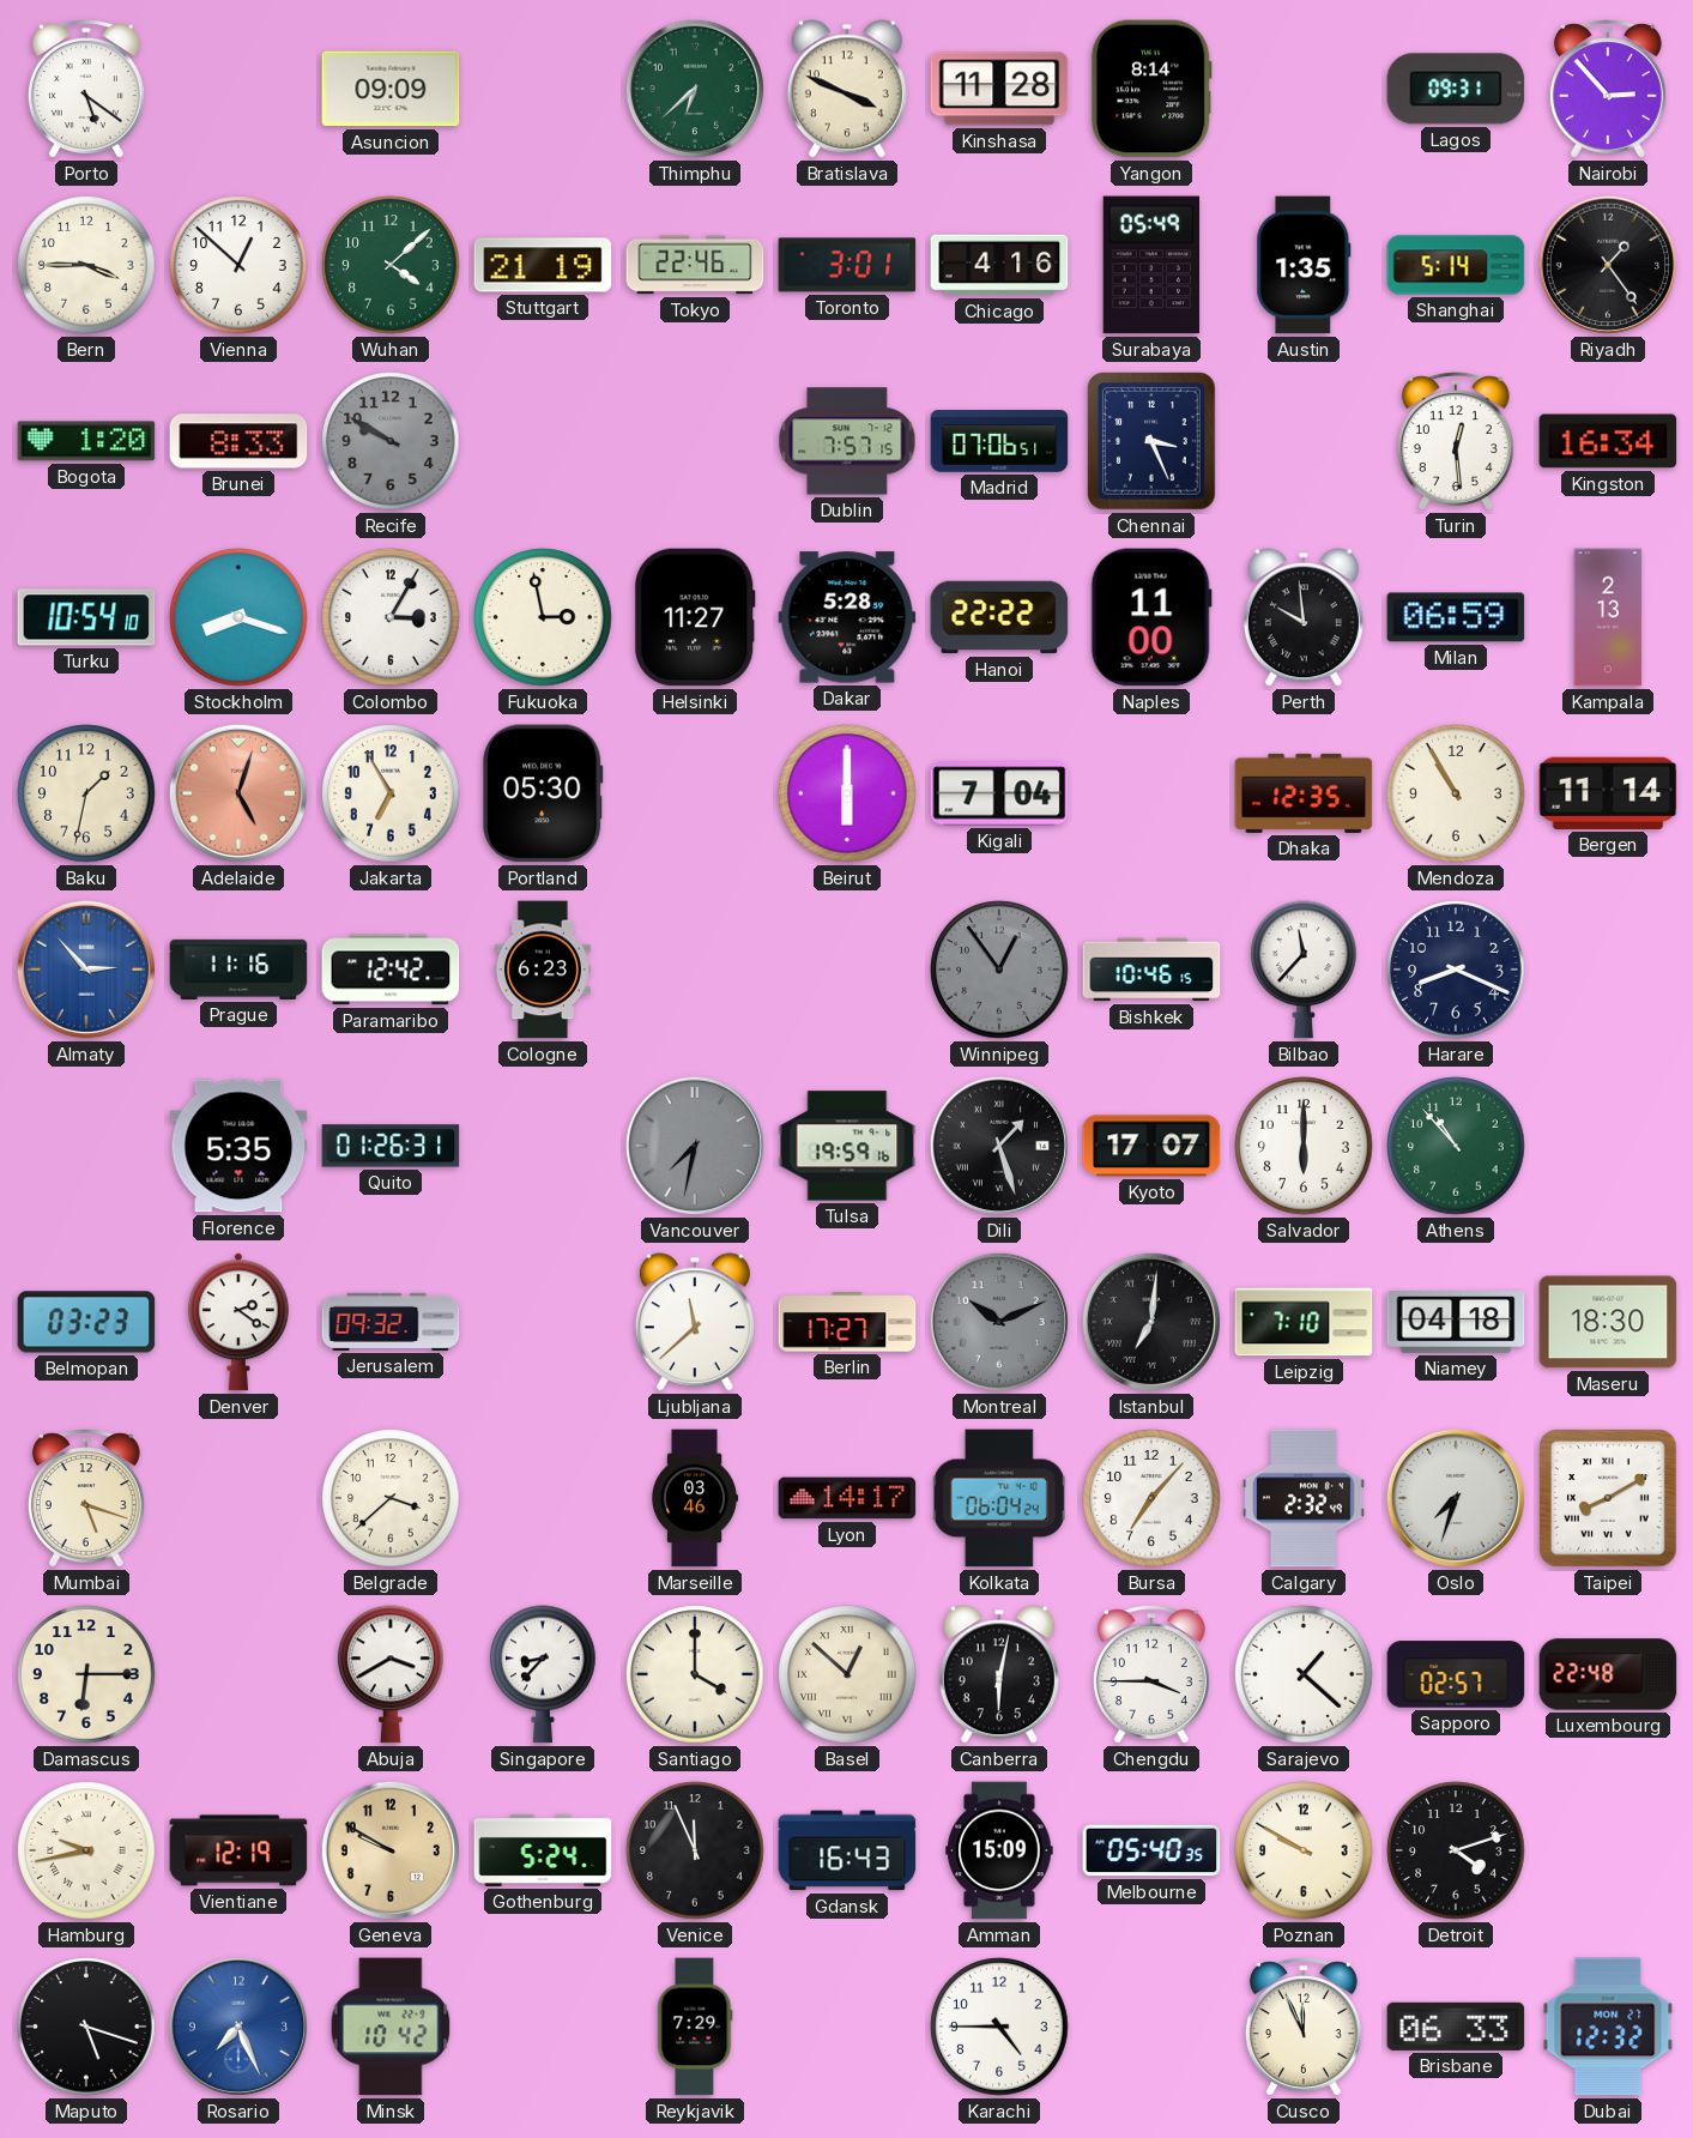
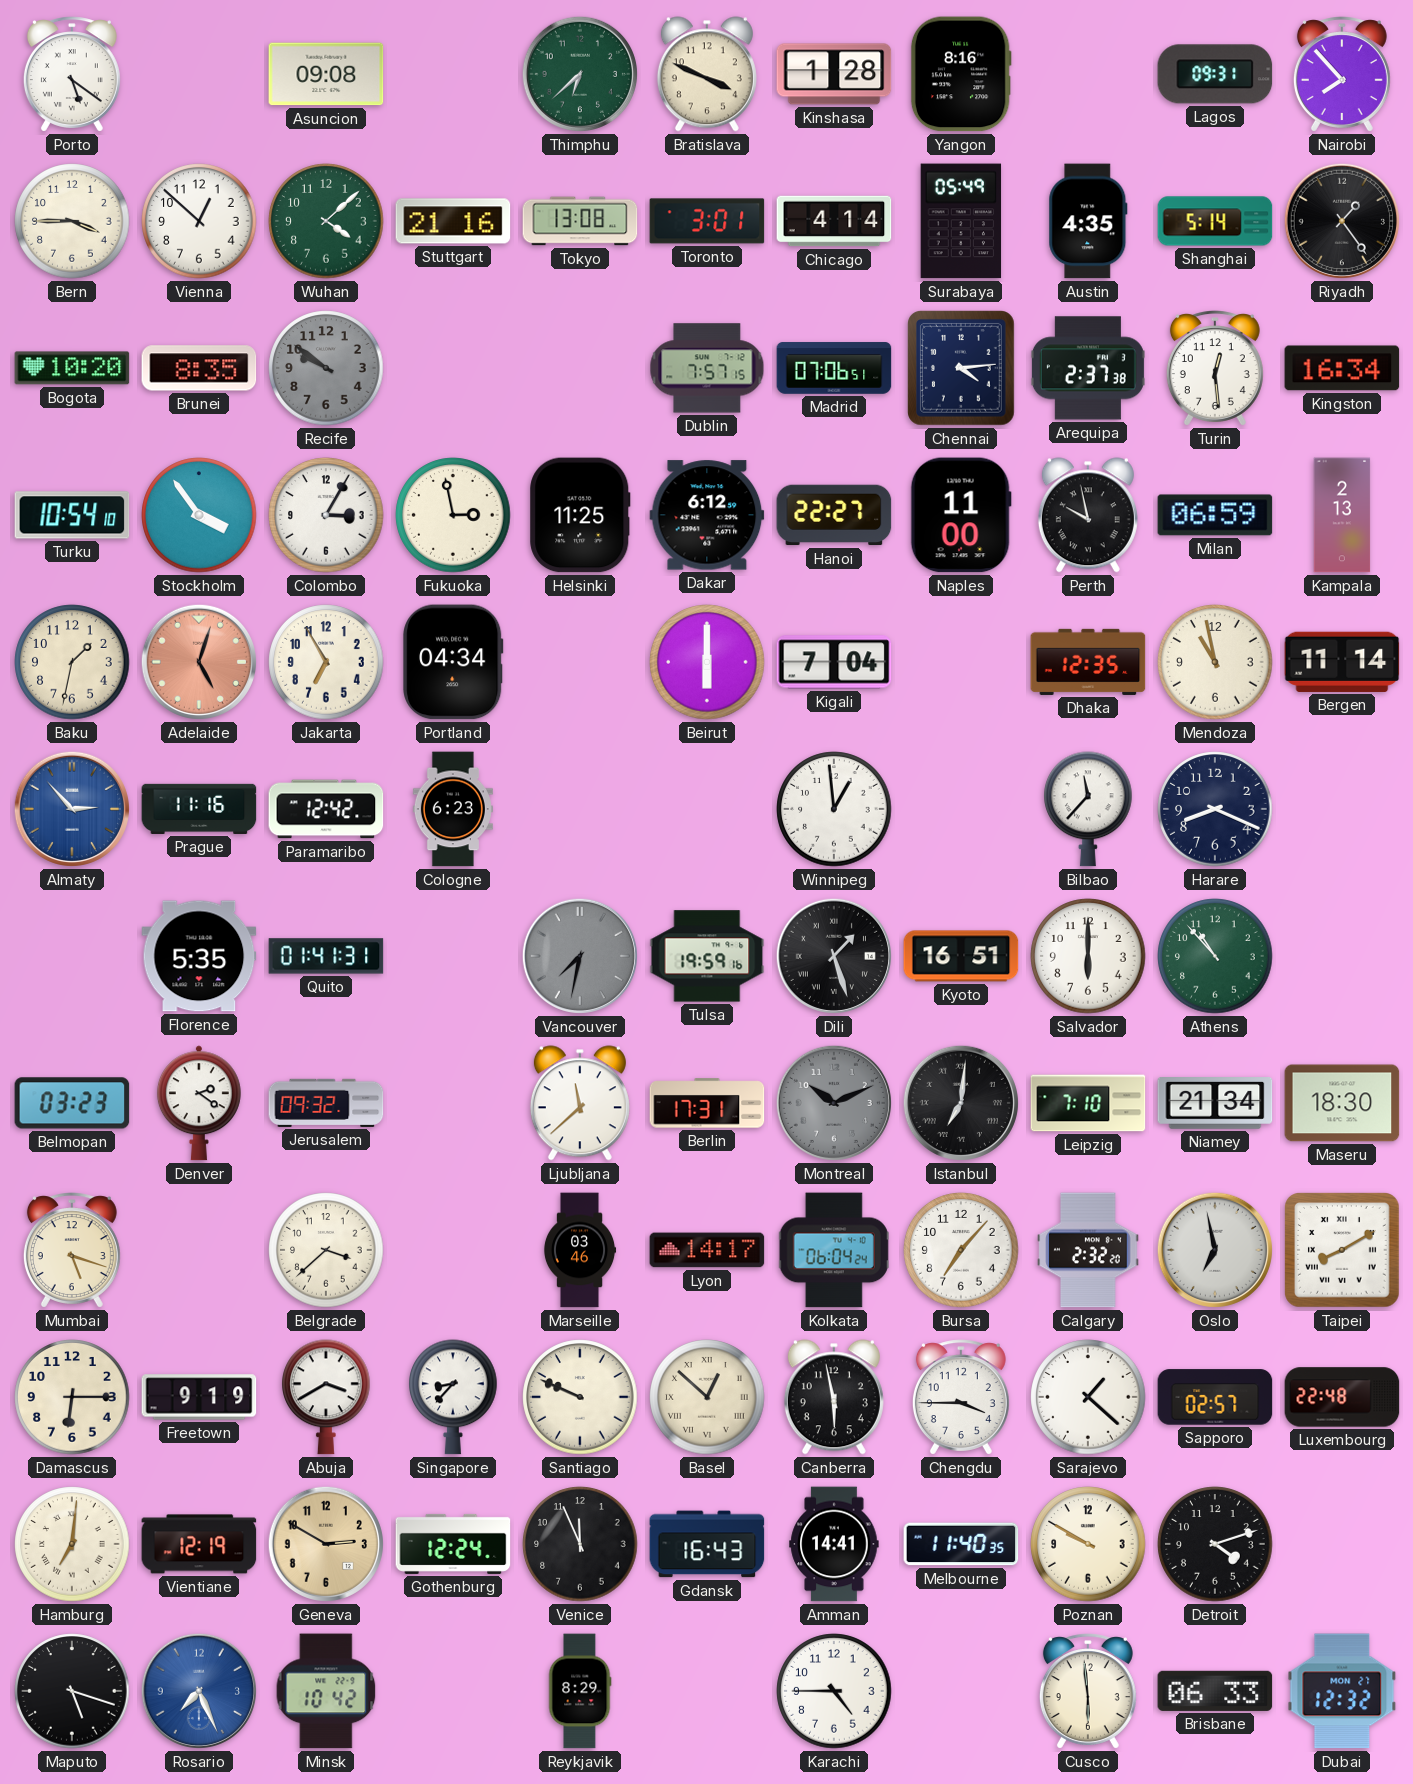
Asuncion: 09:09 -> 09:08 (326, 74)
Kinshasa: 11:28 -> 1:28 (834, 74)
Yangon: 8:14 -> 8:16 (961, 74)
Nairobi: 2:53 -> 7:53 (1342, 74)
Stuttgart: 21:19 -> 21:16 (453, 221)
Tokyo: 22:46 -> 13:08 (580, 221)
Chicago: 4:16 -> 4:14 (834, 221)
Austin: 1:35 -> 4:35 (1088, 221)
Bogota: 1:20 -> 10:20 (72, 368)
Brunei: 8:33 -> 8:35 (199, 368)
Recife: 9:50 -> 9:51 (326, 368)
Chennai: 3:26 -> 4:14 (961, 368)
Arequipa: none -> 2:37 (1088, 368)
Stockholm: 8:18 -> 3:54 (199, 515)
Helsinki: 11:27 -> 11:25 (580, 515)
Dakar: 5:28 -> 6:12 (707, 515)
Hanoi: 22:22 -> 22:27 (834, 515)
Perth: 9:59 -> 9:58 (1088, 515)
Portland: 05:30 -> 04:34 (453, 662)
Mendoza: 10:55 -> 10:58 (1215, 662)
Winnipeg: 12:54 -> 12:59 (834, 809)
Winnipeg dial: grey -> white (834, 809)
Bishkek: 10:46 -> none (1151, 970)
Quito: 01:26 -> 01:41 (326, 956)
Kyoto: 17:07 -> 16:51 (961, 956)
Berlin: 17:27 -> 17:31 (707, 1103)
Niamey: 04:18 -> 21:34 (1215, 1104)
Calgary: 2:32:49 -> 2:32:20 (1088, 1250)
Oslo: 7:33 -> 6:58 (1215, 1250)
Freetown: none -> 9:19 (199, 1397)
Santiago: 4:00 -> 9:49 (580, 1397)
Canberra: 6:02 -> 5:58 (834, 1397)
Hamburg: 9:43 -> 7:01 (72, 1544)
Geneva: 9:50 -> 2:50 (326, 1544)
Gothenburg: 5:24 -> 12:24 (453, 1544)
Amman: 15:09 -> 14:41 (834, 1544)
Melbourne: 05:40 -> 11:40 (961, 1544)
Reykjavik: 7:29 -> 8:29 (580, 1691)
Cusco: 11:56 -> 5:59 (1088, 1691)
